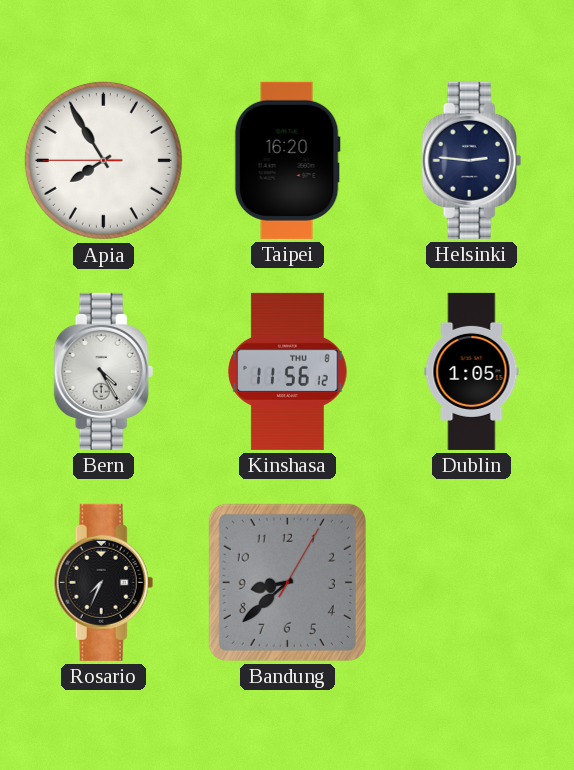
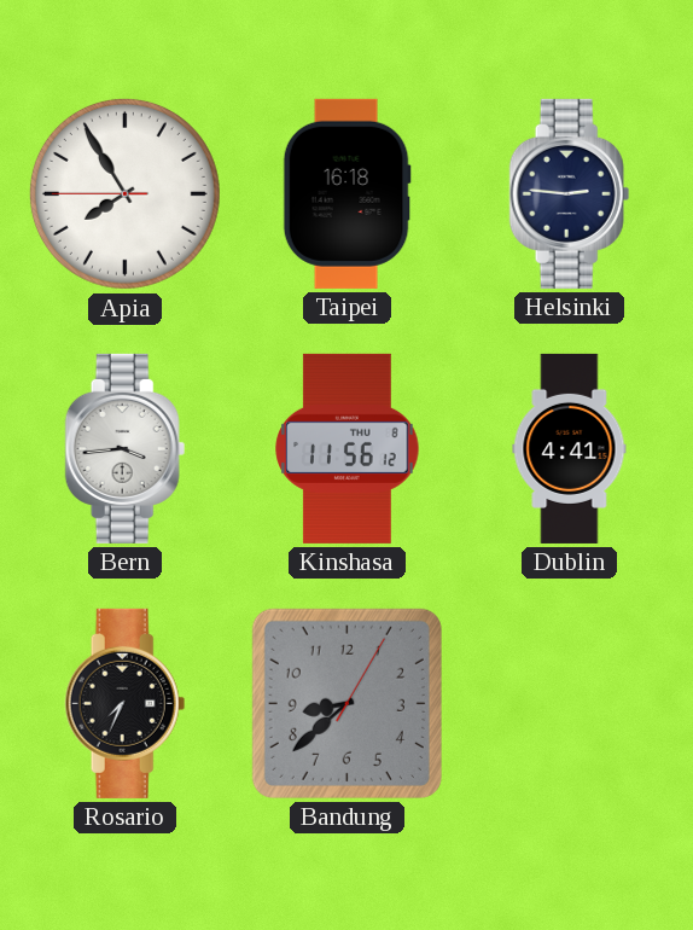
Taipei: 16:20 -> 16:18 (346, 193)
Bern: 4:25 -> 3:44 (126, 448)
Dublin: 1:05 -> 4:41 (570, 448)
